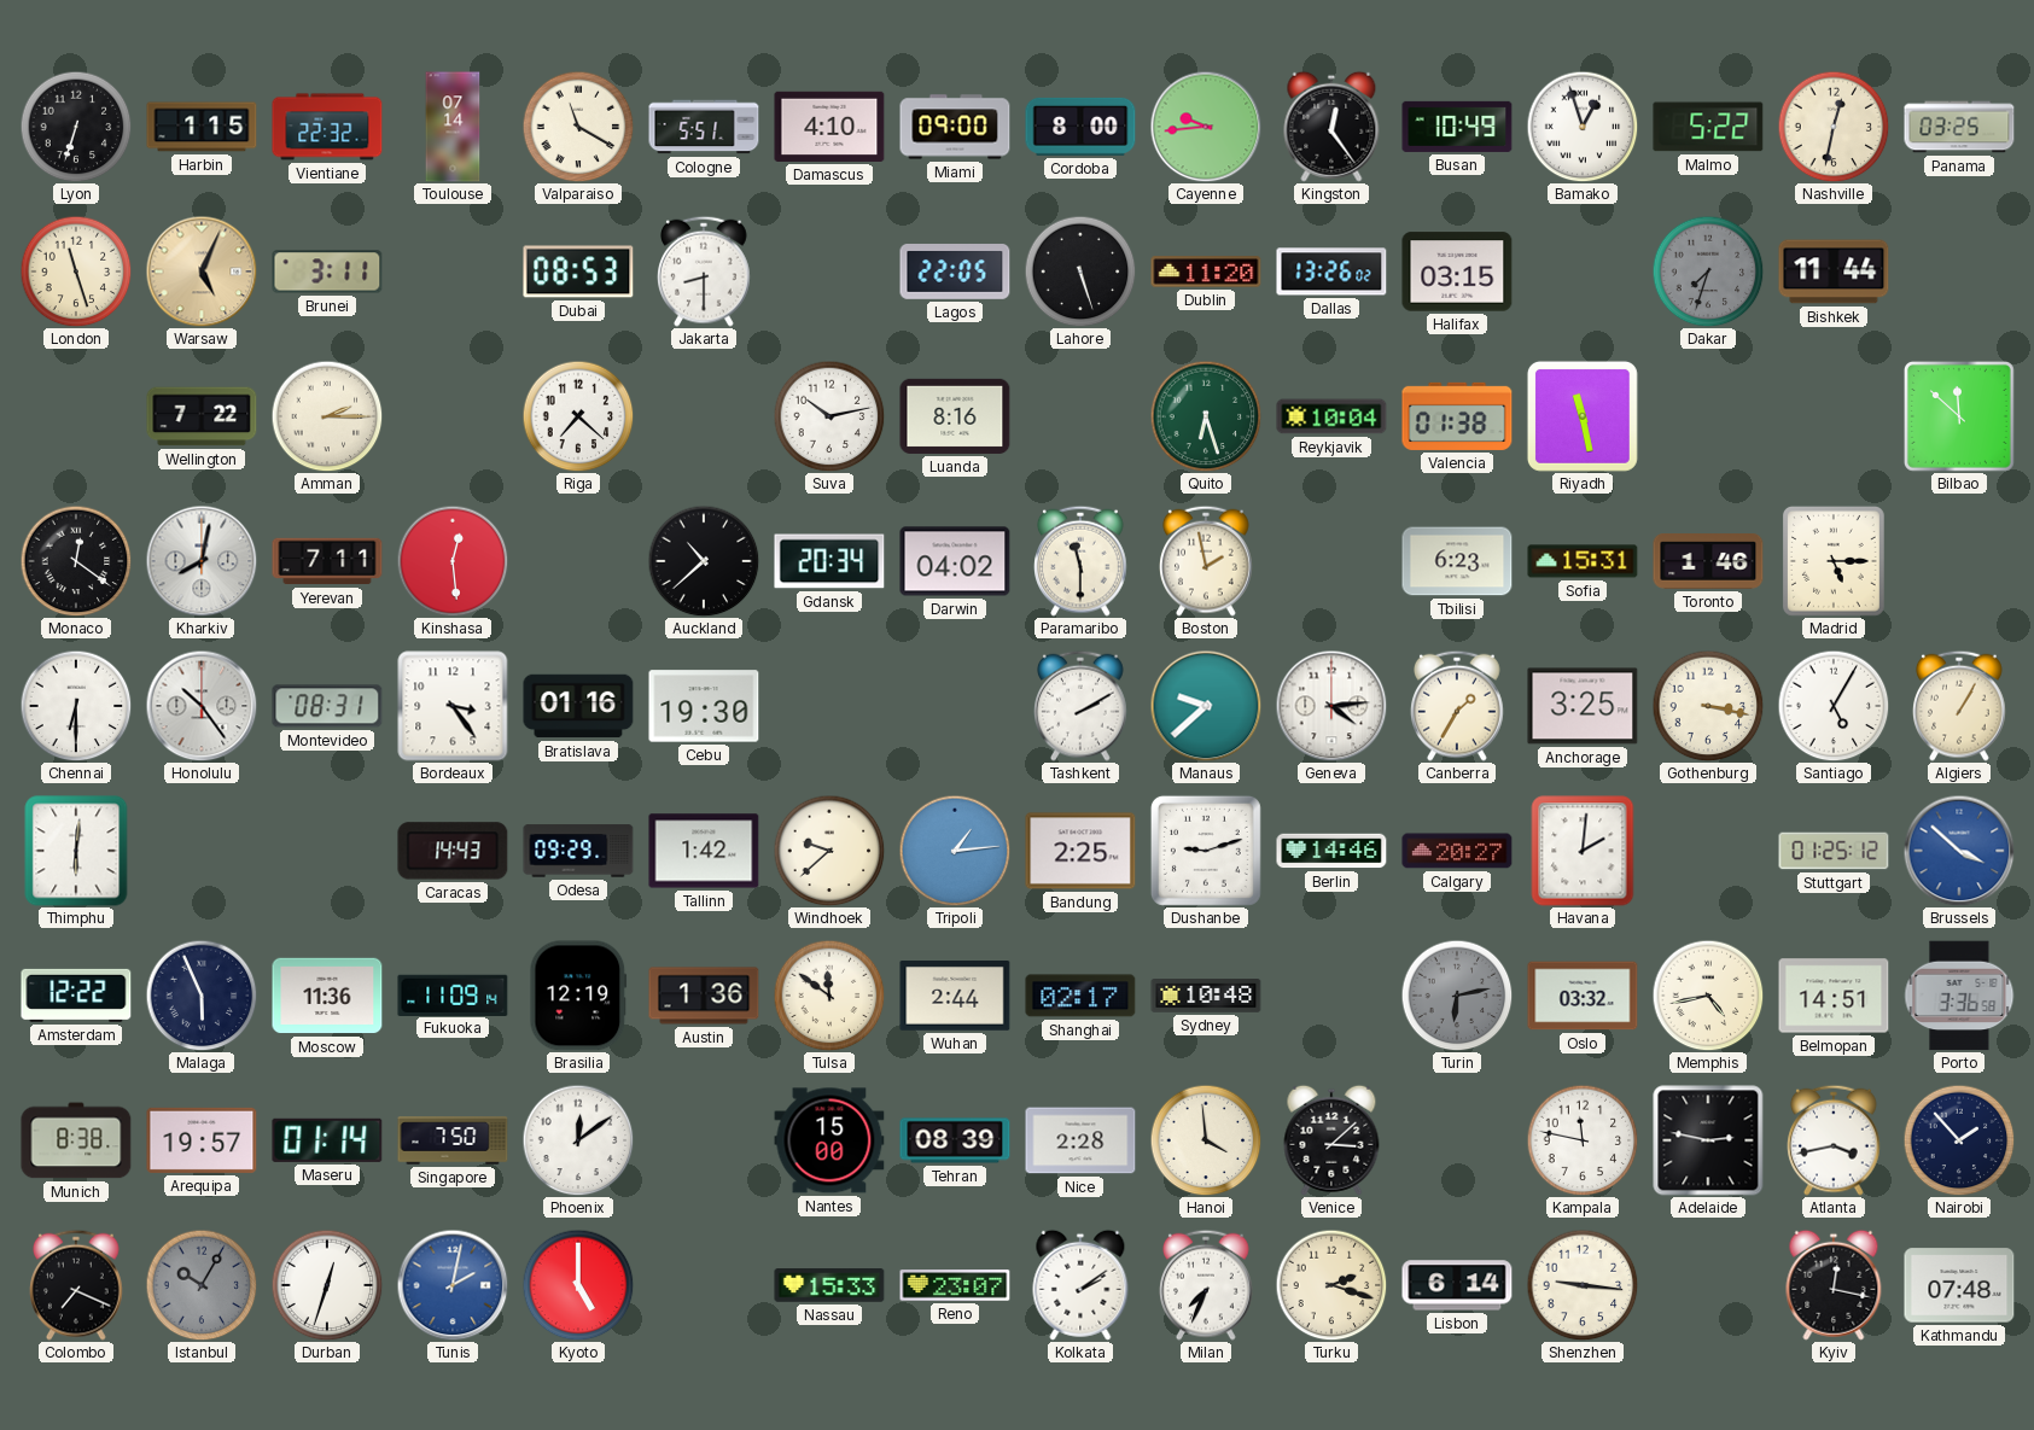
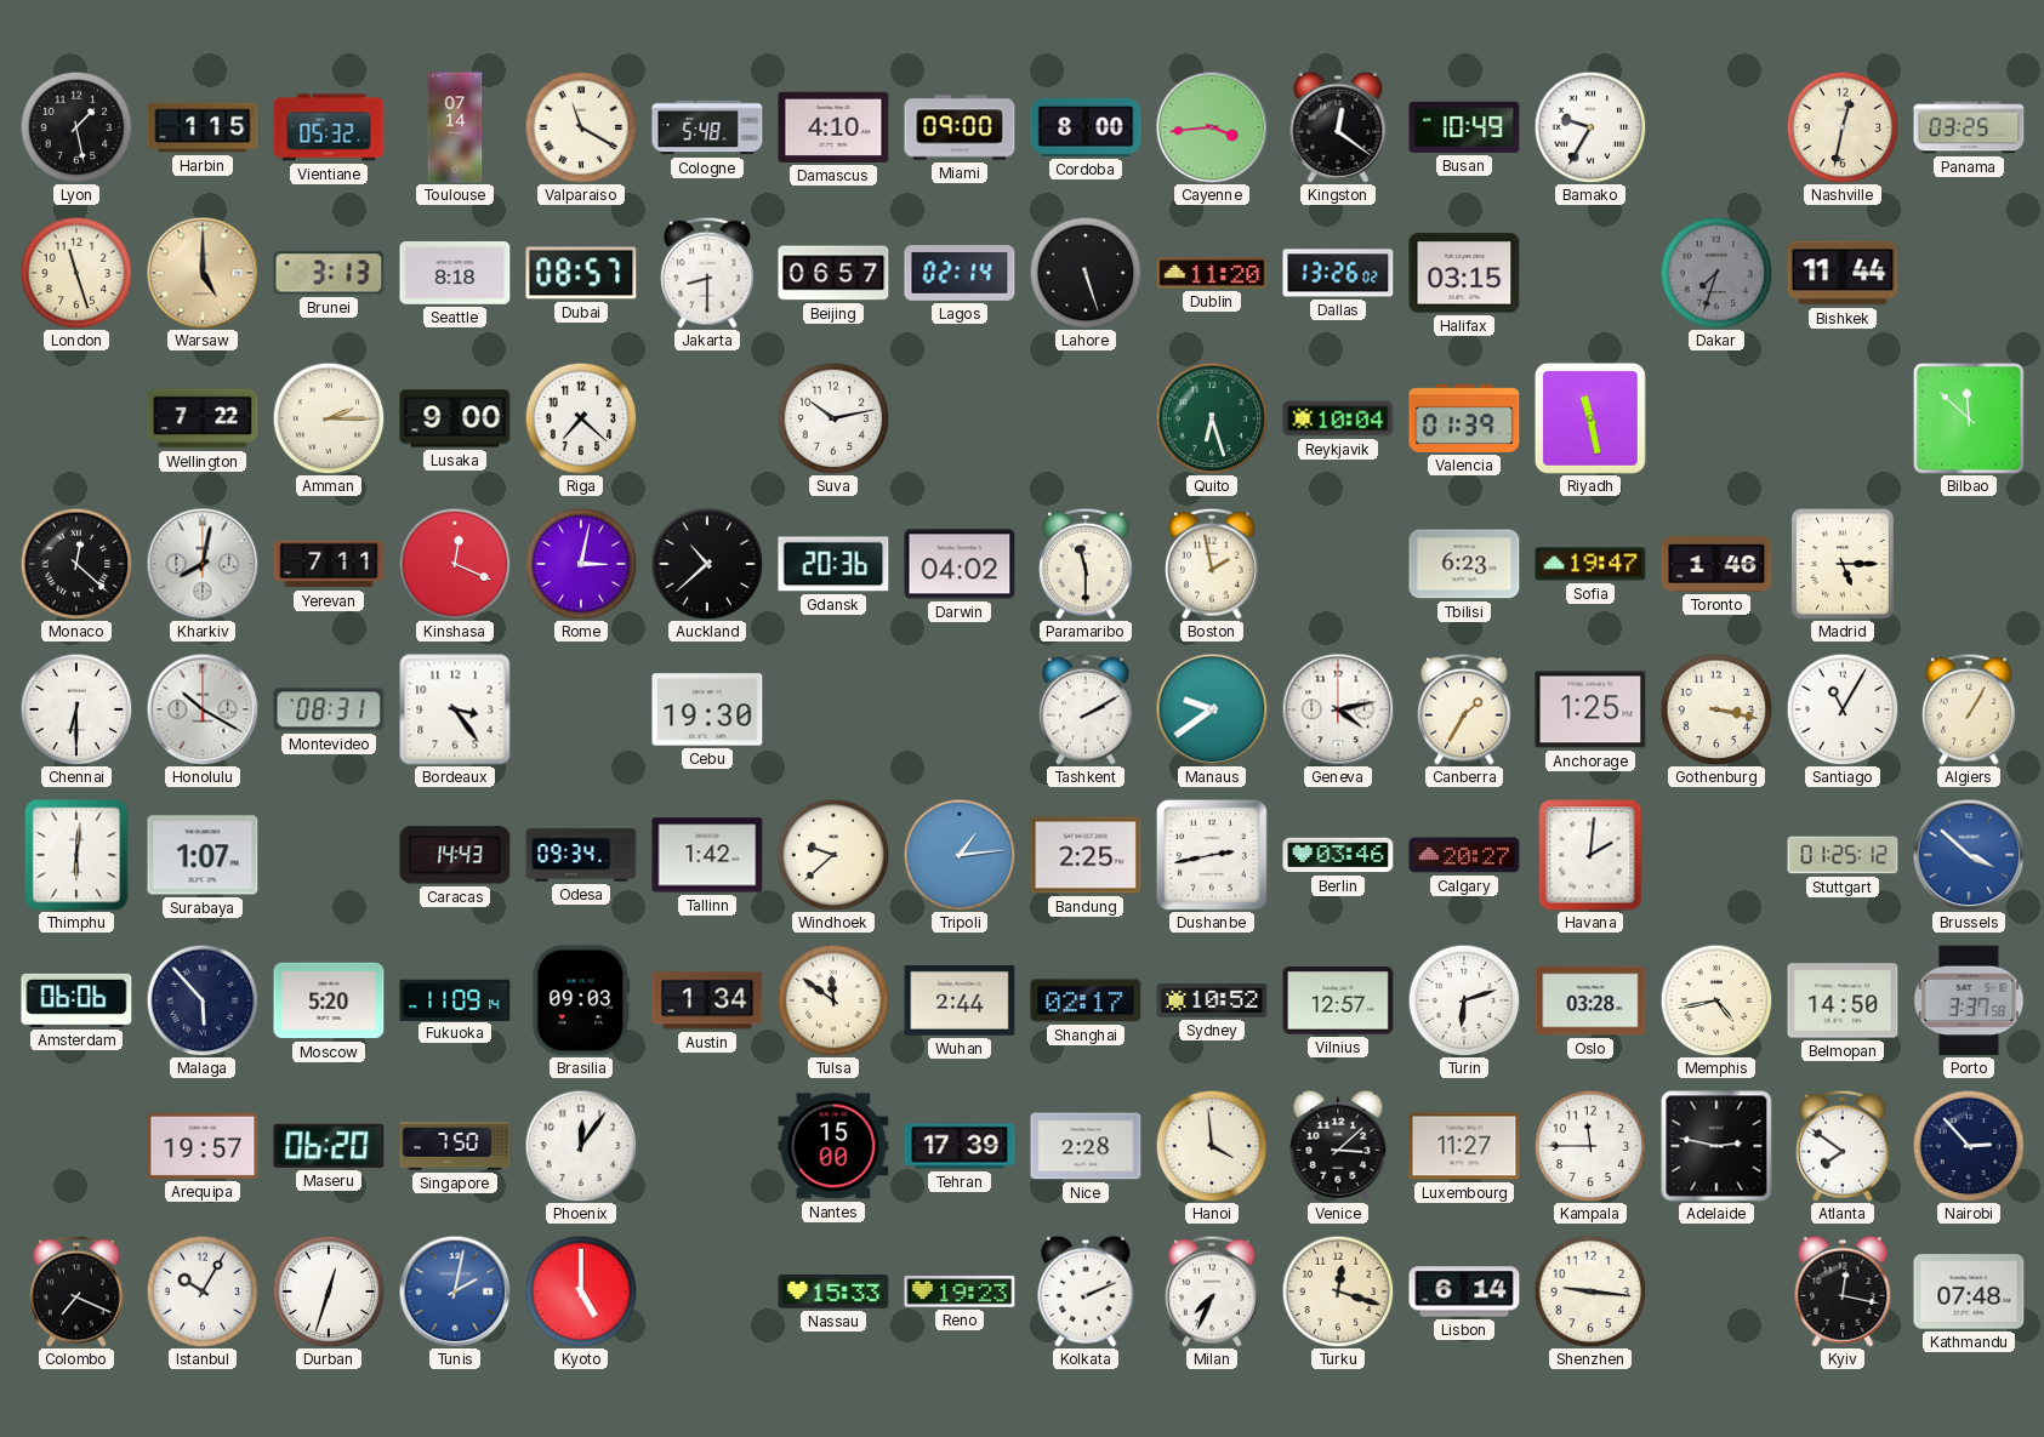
Lyon: 6:33 -> 1:28 (76, 127)
Vientiane: 22:32 -> 05:32 (329, 127)
Cologne: 5:51 -> 5:48 (707, 127)
Cayenne: 9:44 -> 3:44 (1212, 127)
Kingston: 12:24 -> 12:21 (1338, 127)
Bamako: 12:57 -> 9:35 (1590, 127)
Malmo: 5:22 -> none (1708, 127)
Warsaw: 5:04 -> 5:00 (203, 273)
Brunei: 3:11 -> 3:13 (329, 273)
Seattle: none -> 8:18 (455, 274)
Dubai: 08:53 -> 08:57 (581, 273)
Beijing: none -> 06:57 (833, 273)
Lagos: 22:05 -> 02:14 (960, 273)
Lusaka: none -> 9:00 (455, 418)
Luanda: 8:16 -> none (955, 416)
Valencia: 01:38 -> 01:39 (1464, 418)
Monaco: 12:21 -> 12:22 (76, 564)
Kinshasa: 12:29 -> 12:19 (455, 564)
Rome: none -> 3:02 (581, 564)
Gdansk: 20:34 -> 20:36 (833, 564)
Sofia: 15:31 -> 19:47 (1590, 564)
Honolulu: 10:24 -> 10:20 (203, 709)
Bratislava: 01:16 -> none (578, 706)
Manaus: 9:38 -> 9:39 (1212, 709)
Geneva: 4:14 -> 4:13 (1338, 709)
Anchorage: 3:25 -> 1:25 (1590, 709)
Santiago: 5:05 -> 11:05 (1843, 709)
Surabaya: none -> 1:07 (203, 855)
Odesa: 09:29 -> 09:34 (581, 855)
Dushanbe: 9:12 -> 2:43 (1212, 855)
Berlin: 14:46 -> 03:46 (1338, 855)
Amsterdam: 12:22 -> 06:06 (76, 1000)
Malaga: 5:56 -> 5:53 (203, 1000)
Moscow: 11:36 -> 5:20 (329, 1000)
Brasilia: 12:19 -> 09:03 (581, 1000)
Austin: 1:36 -> 1:34 (707, 1000)
Sydney: 10:48 -> 10:52 (1212, 1002)
Vilnius: none -> 12:57 (1338, 1000)
Turin: 6:13 -> 6:12 (1464, 1000)
Turin dial: grey -> white (1464, 1000)
Oslo: 03:32 -> 03:28 (1590, 1000)
Belmopan: 14:51 -> 14:50 (1843, 1000)
Porto: 3:36 -> 3:37 (1969, 1000)
Munich: 8:38 -> none (76, 1140)
Maseru: 01:14 -> 06:20 (329, 1146)
Phoenix: 12:09 -> 12:06 (581, 1146)
Tehran: 08:39 -> 17:39 (960, 1146)
Luxembourg: none -> 11:27 (1464, 1146)
Kampala: 11:47 -> 11:45 (1590, 1146)
Atlanta: 3:43 -> 7:51 (1844, 1146)
Nairobi: 1:53 -> 2:53 (1969, 1146)
Istanbul dial: grey -> white (203, 1291)
Reno: 23:07 -> 19:23 (960, 1291)
Kolkata: 2:09 -> 2:11 (1086, 1291)
Turku: 2:18 -> 12:18 (1338, 1291)
